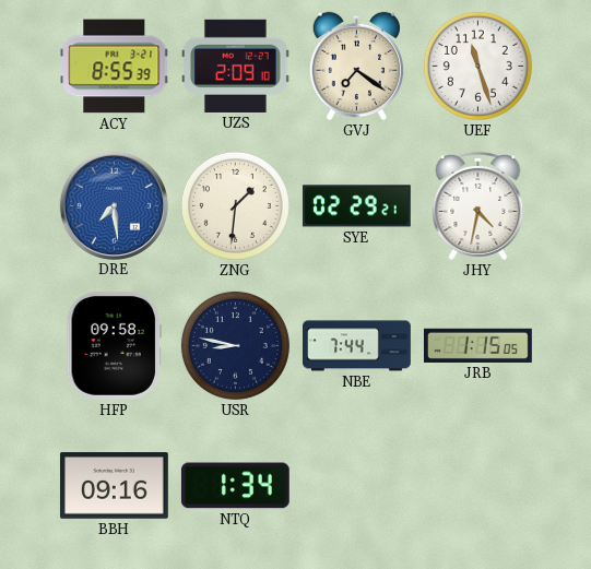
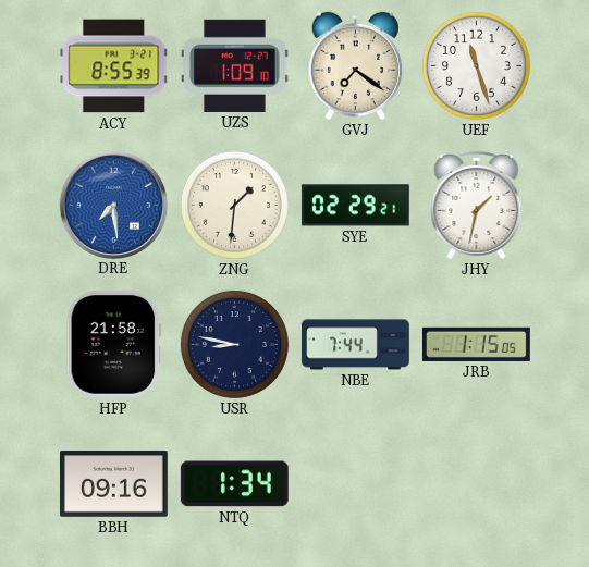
UZS: 2:09 -> 1:09 (234, 65)
JHY: 4:32 -> 1:32 (477, 205)
HFP: 09:58 -> 21:58 (114, 344)
